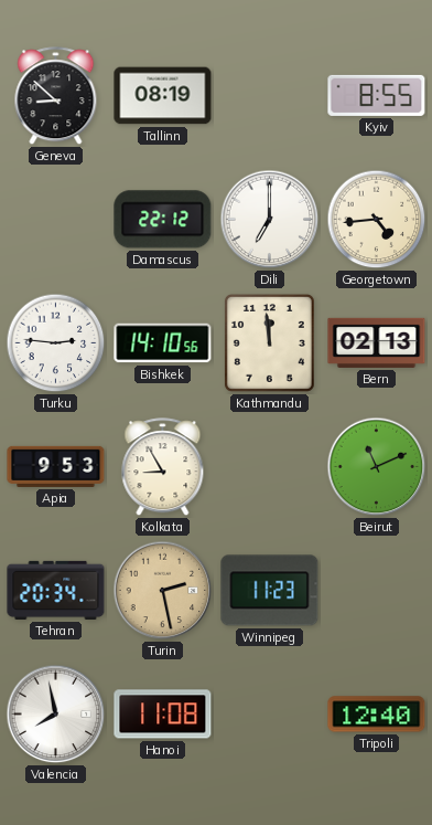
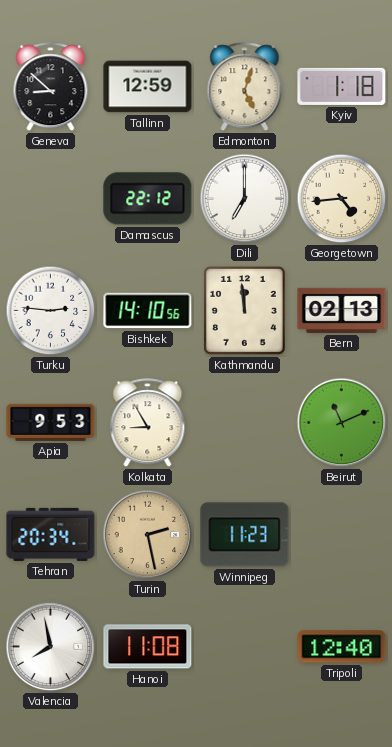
Tallinn: 08:19 -> 12:59 (148, 87)
Edmonton: none -> 5:03 (245, 87)
Kyiv: 8:55 -> 1:18 (342, 86)
